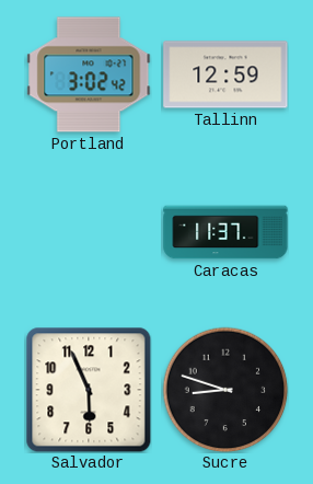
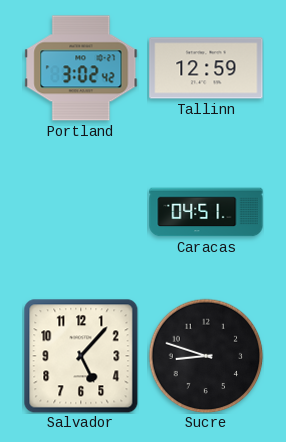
Caracas: 11:37 -> 04:51 (206, 212)
Salvador: 5:56 -> 5:07 (81, 356)
